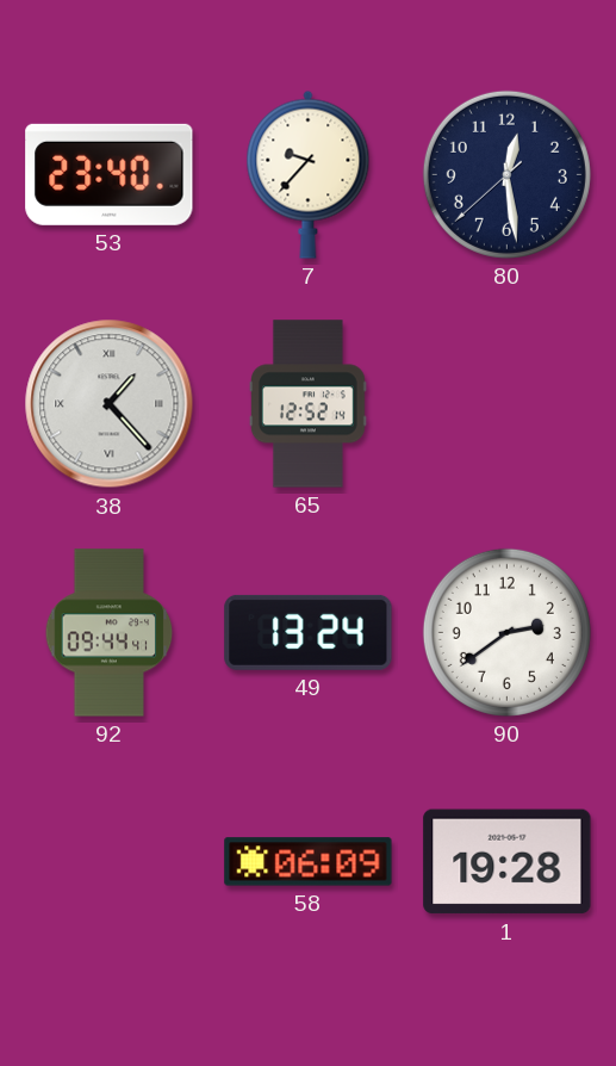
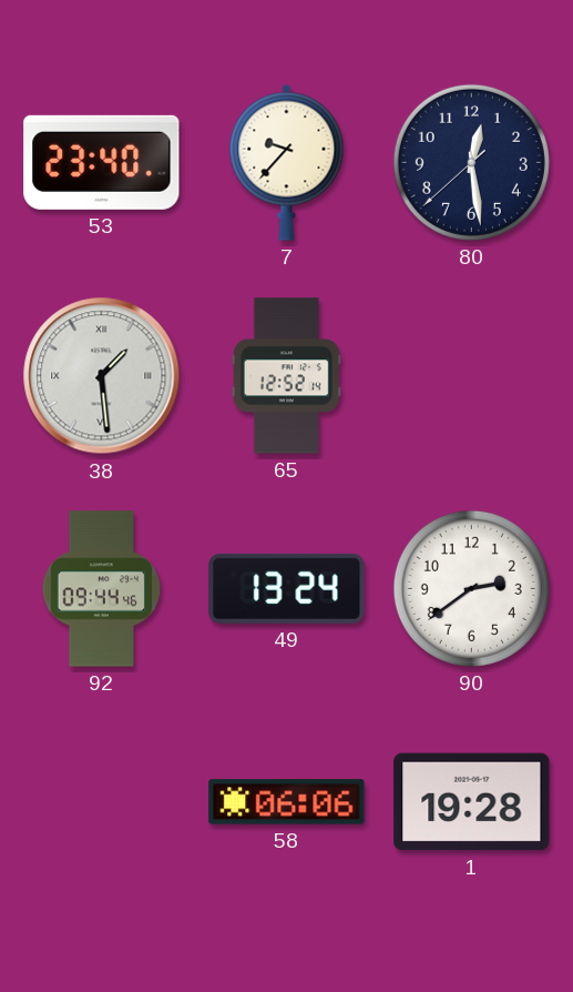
38: 1:23 -> 1:29 (102, 376)
92: 09:44:41 -> 09:44:46 (102, 589)
58: 06:09 -> 06:06 (287, 802)
